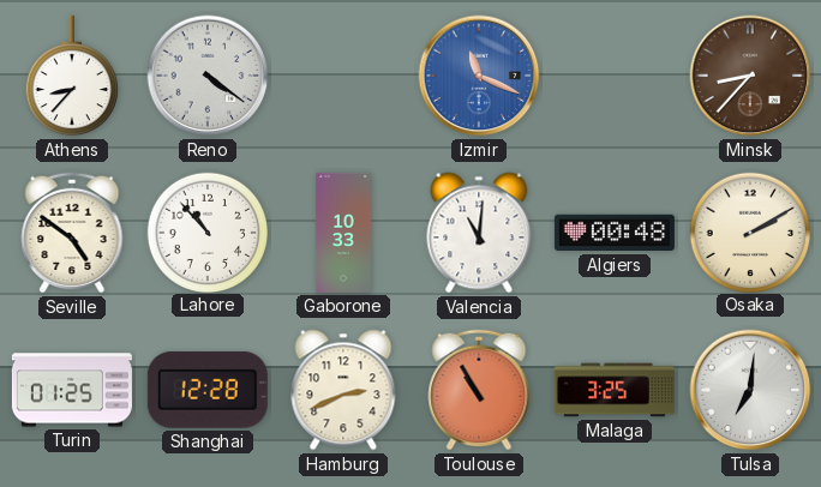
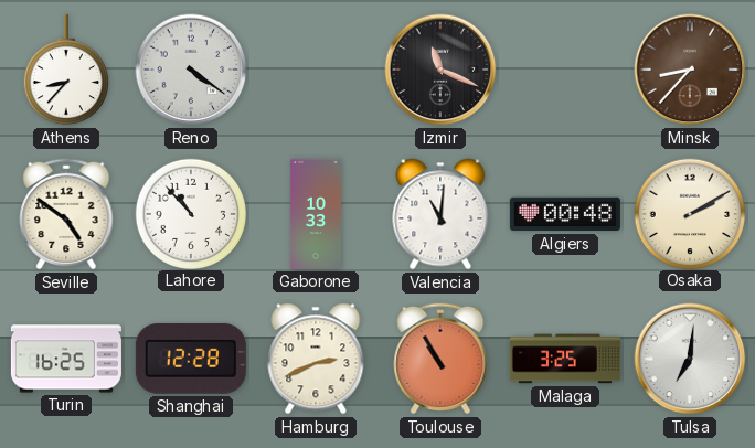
Izmir dial: blue -> black (440, 70)
Turin: 01:25 -> 16:25 (66, 359)
